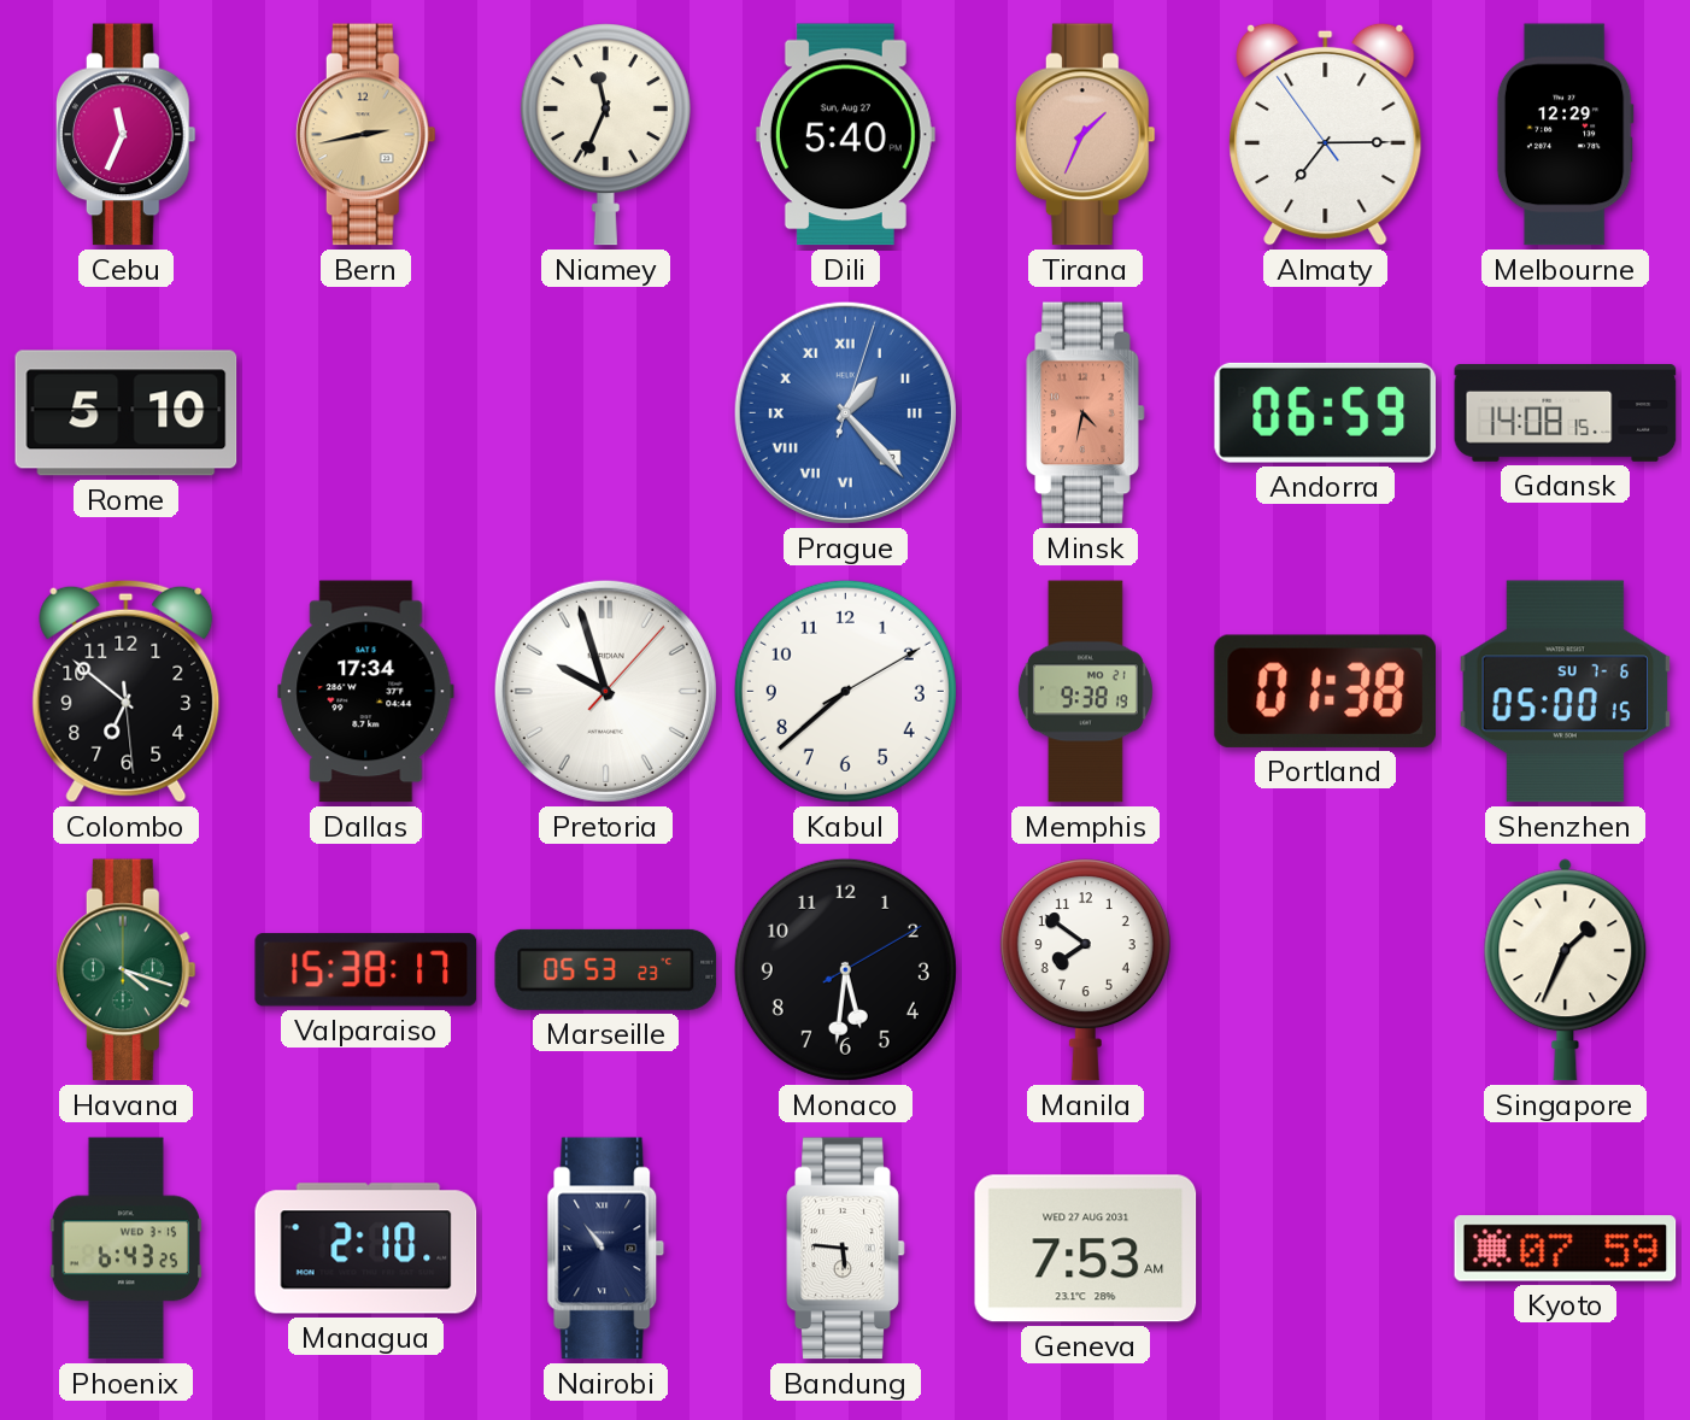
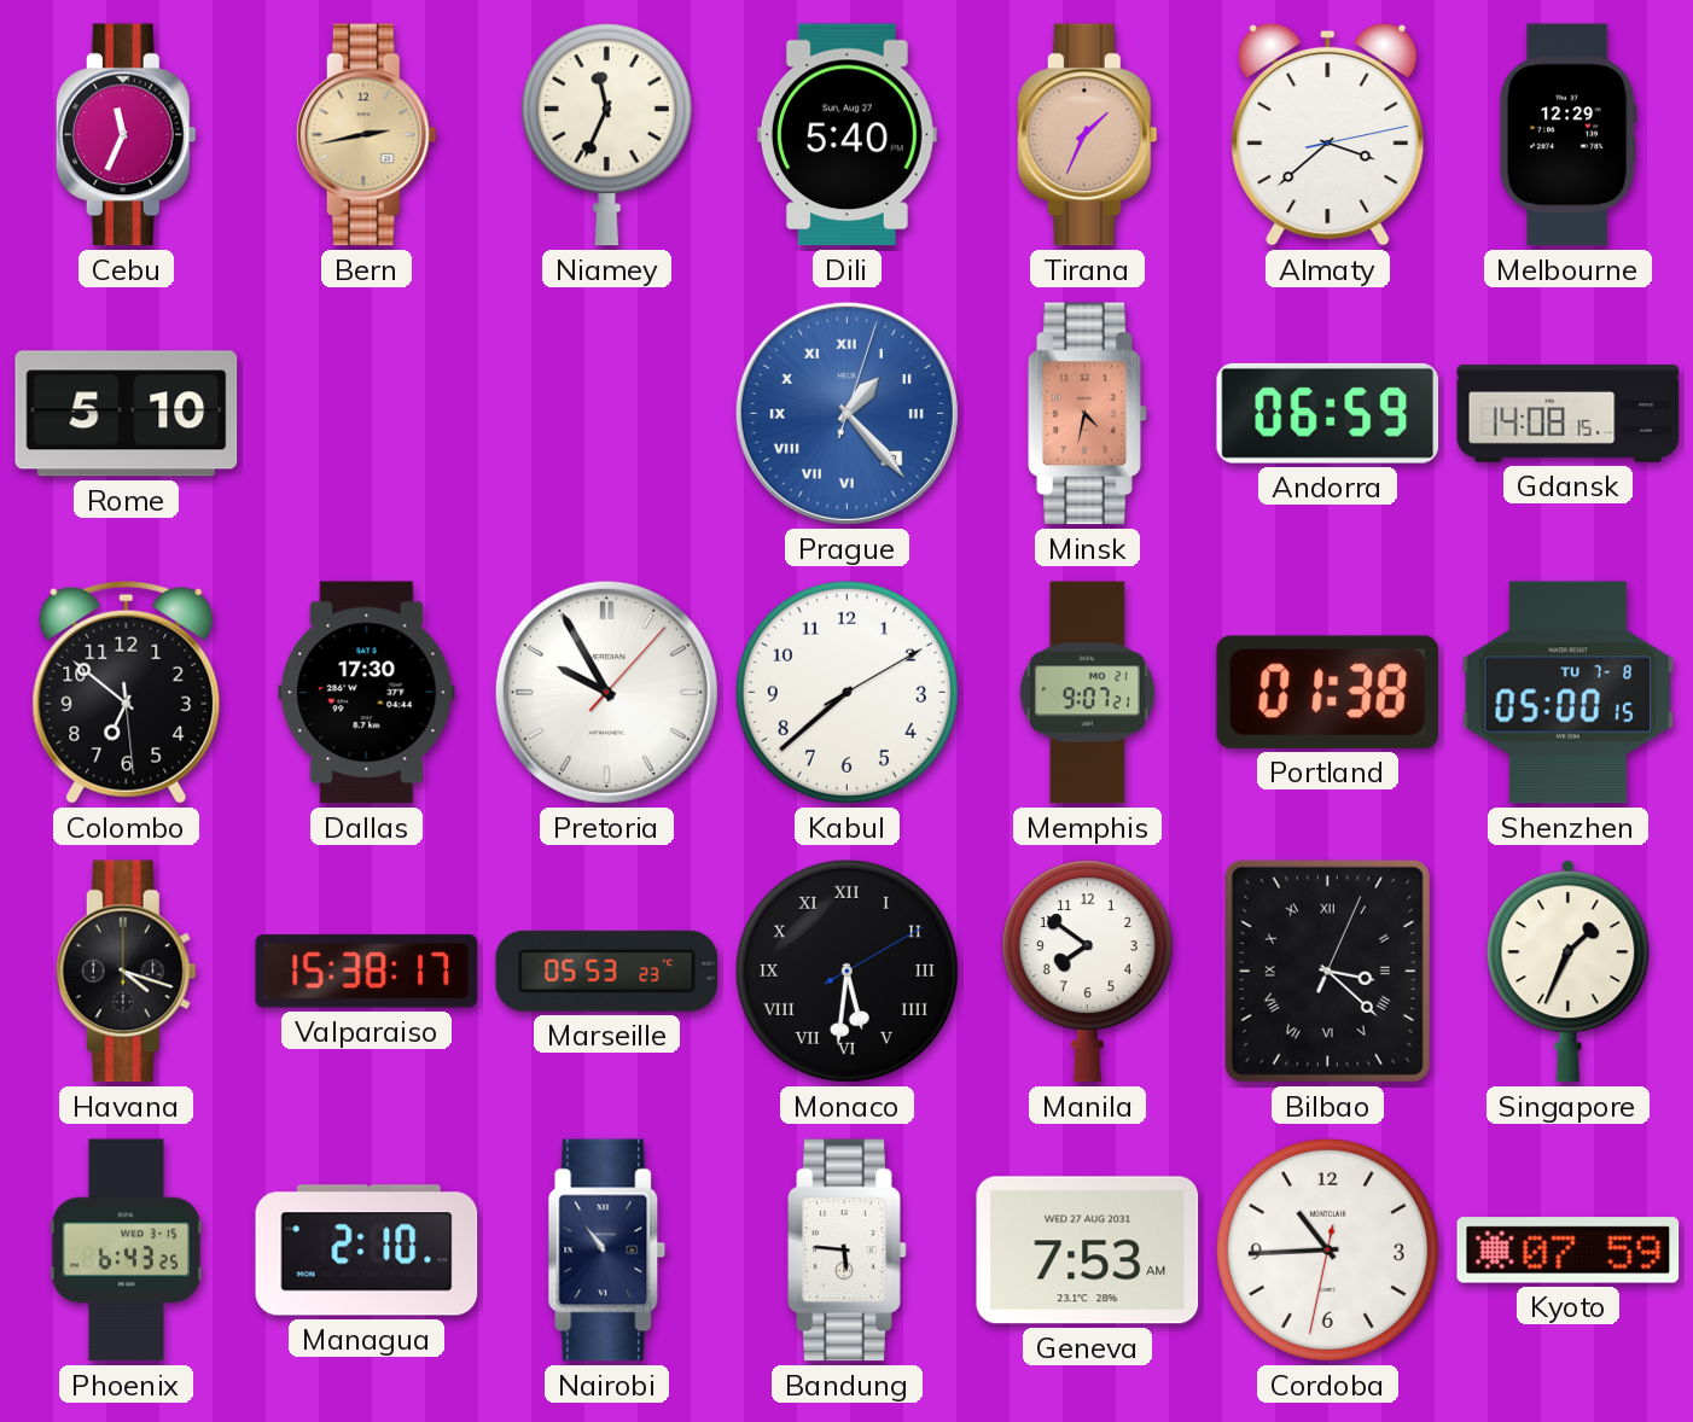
Almaty: 7:14 -> 3:38 (1328, 134)
Dallas: 17:34 -> 17:30 (367, 693)
Pretoria: 9:57 -> 9:55 (606, 692)
Memphis: 9:38 -> 9:07 (1087, 693)
Shenzhen date: SU 7-6 -> TU 7-8 (1569, 693)
Havana dial: green -> black (126, 972)
Monaco numerals: Arabic -> Roman (846, 971)
Bilbao: none -> 3:22 (1327, 971)
Cordoba: none -> 10:44 (1327, 1249)
